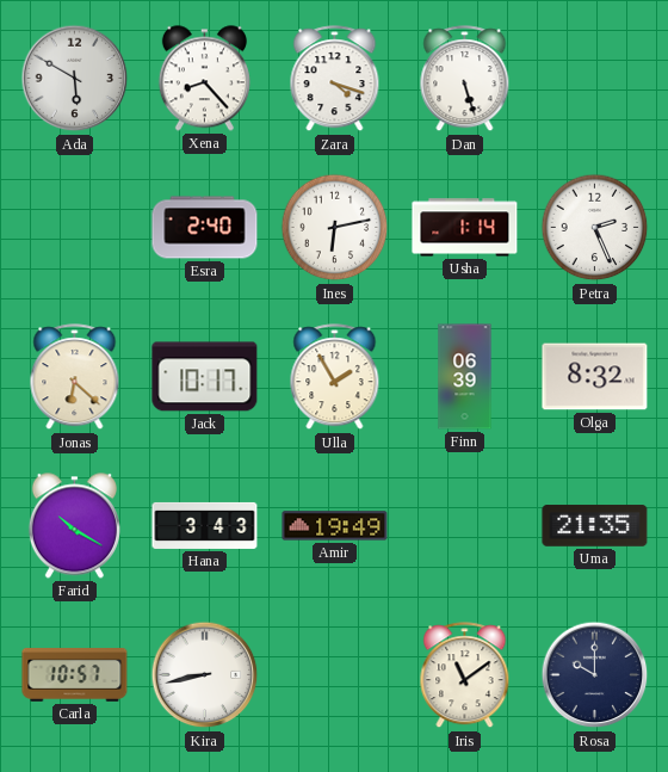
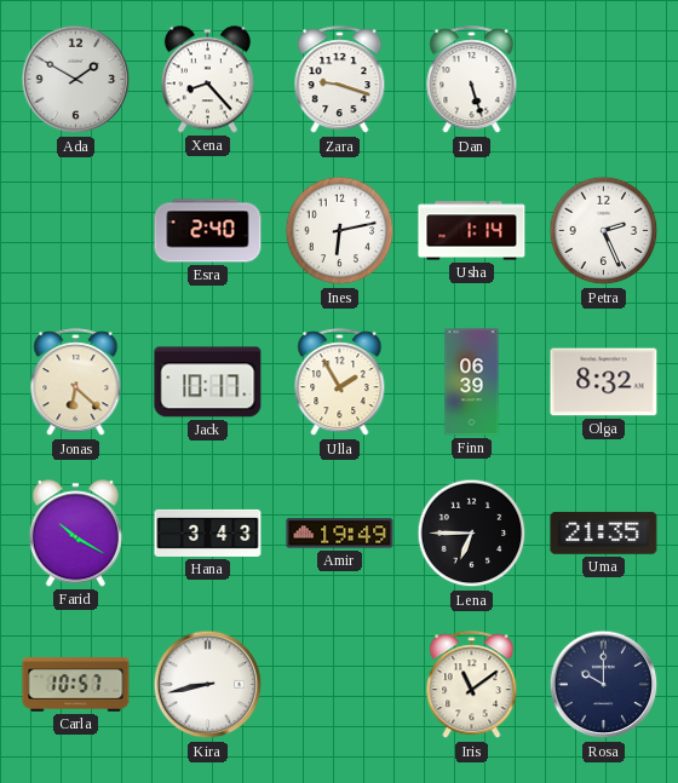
Ada: 5:50 -> 1:50 (76, 80)
Zara: 4:18 -> 9:18 (340, 80)
Lena: none -> 6:45 (472, 534)
